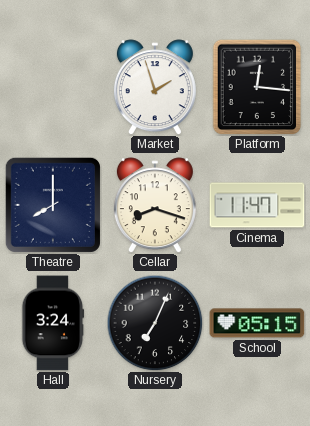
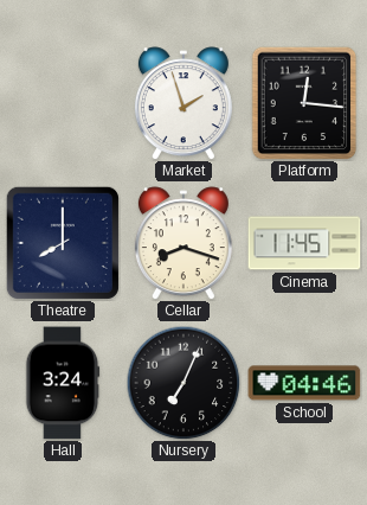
Cinema: 11:47 -> 11:45 (304, 243)
School: 05:15 -> 04:46 (304, 383)
